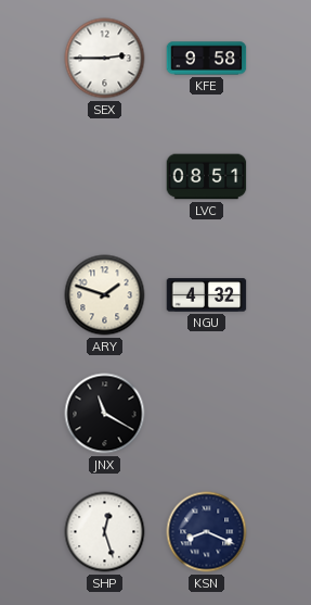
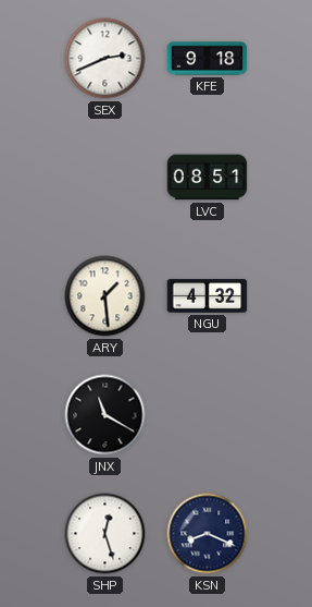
SEX: 2:45 -> 2:41 (105, 59)
KFE: 9:58 -> 9:18 (208, 59)
ARY: 1:48 -> 1:29 (105, 296)
